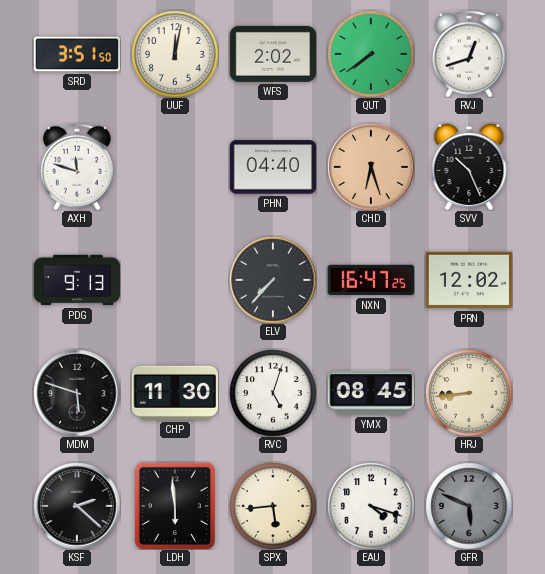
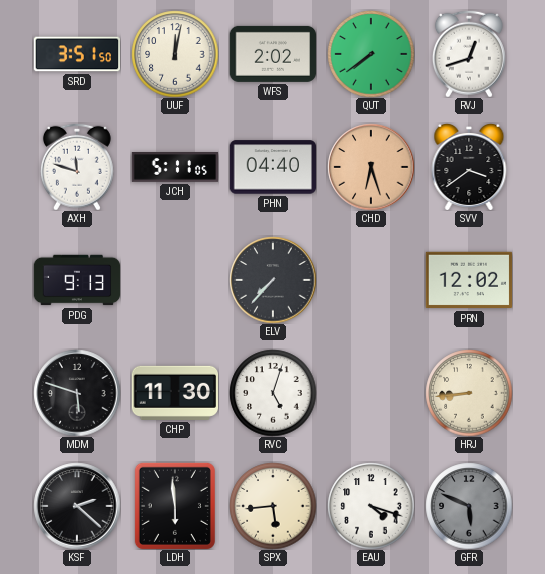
JCH: none -> 5:11 (175, 168)
SVV: 10:26 -> 3:39 (469, 167)
NXN: 16:47 -> none (371, 280)
YMX: 08:45 -> none (371, 393)
